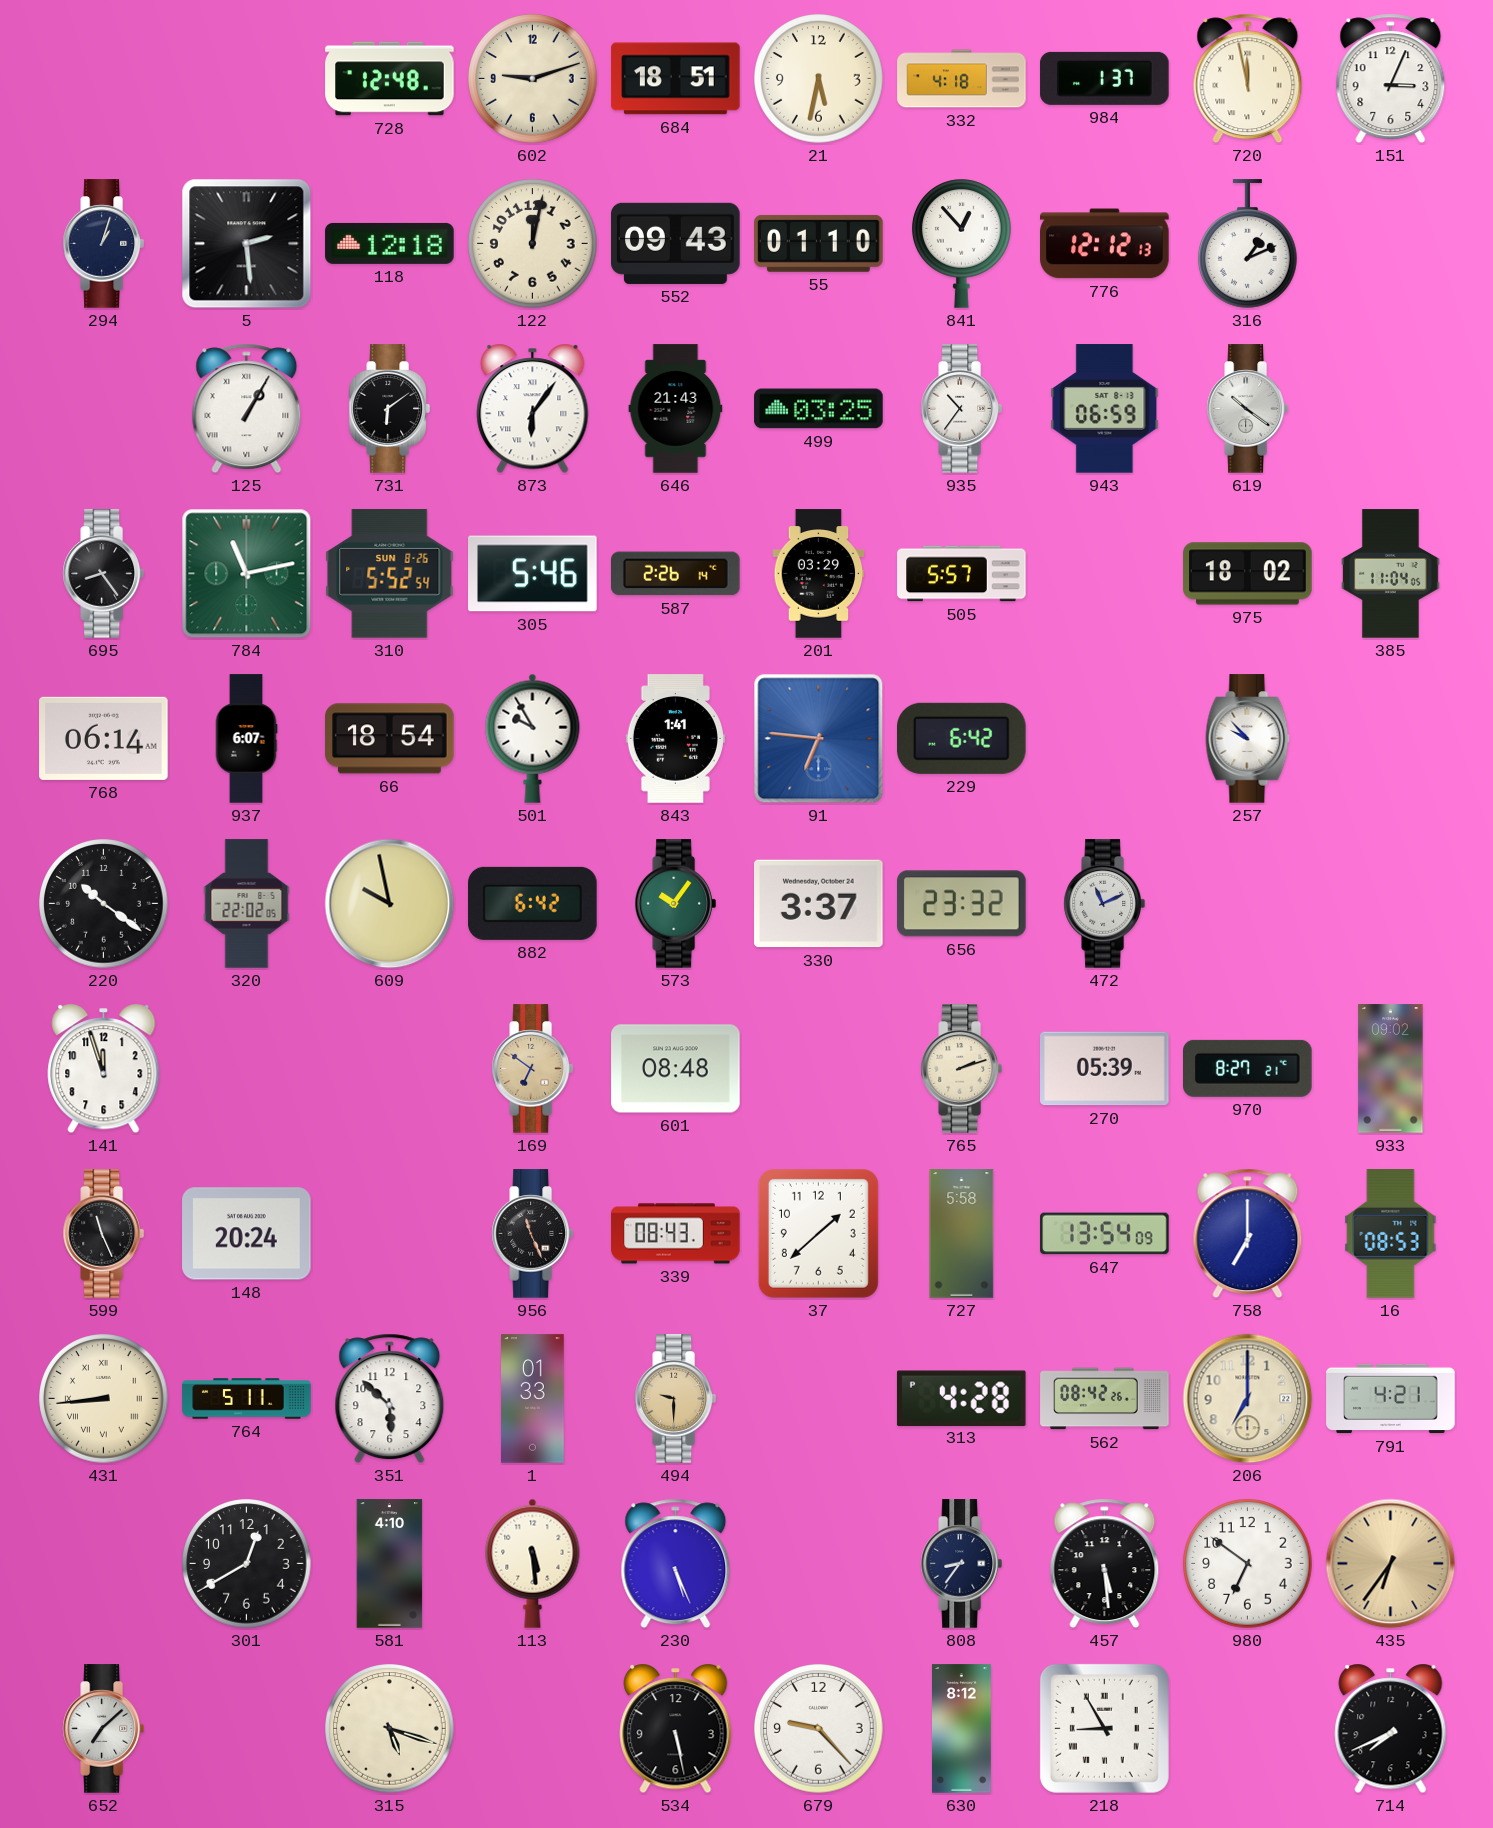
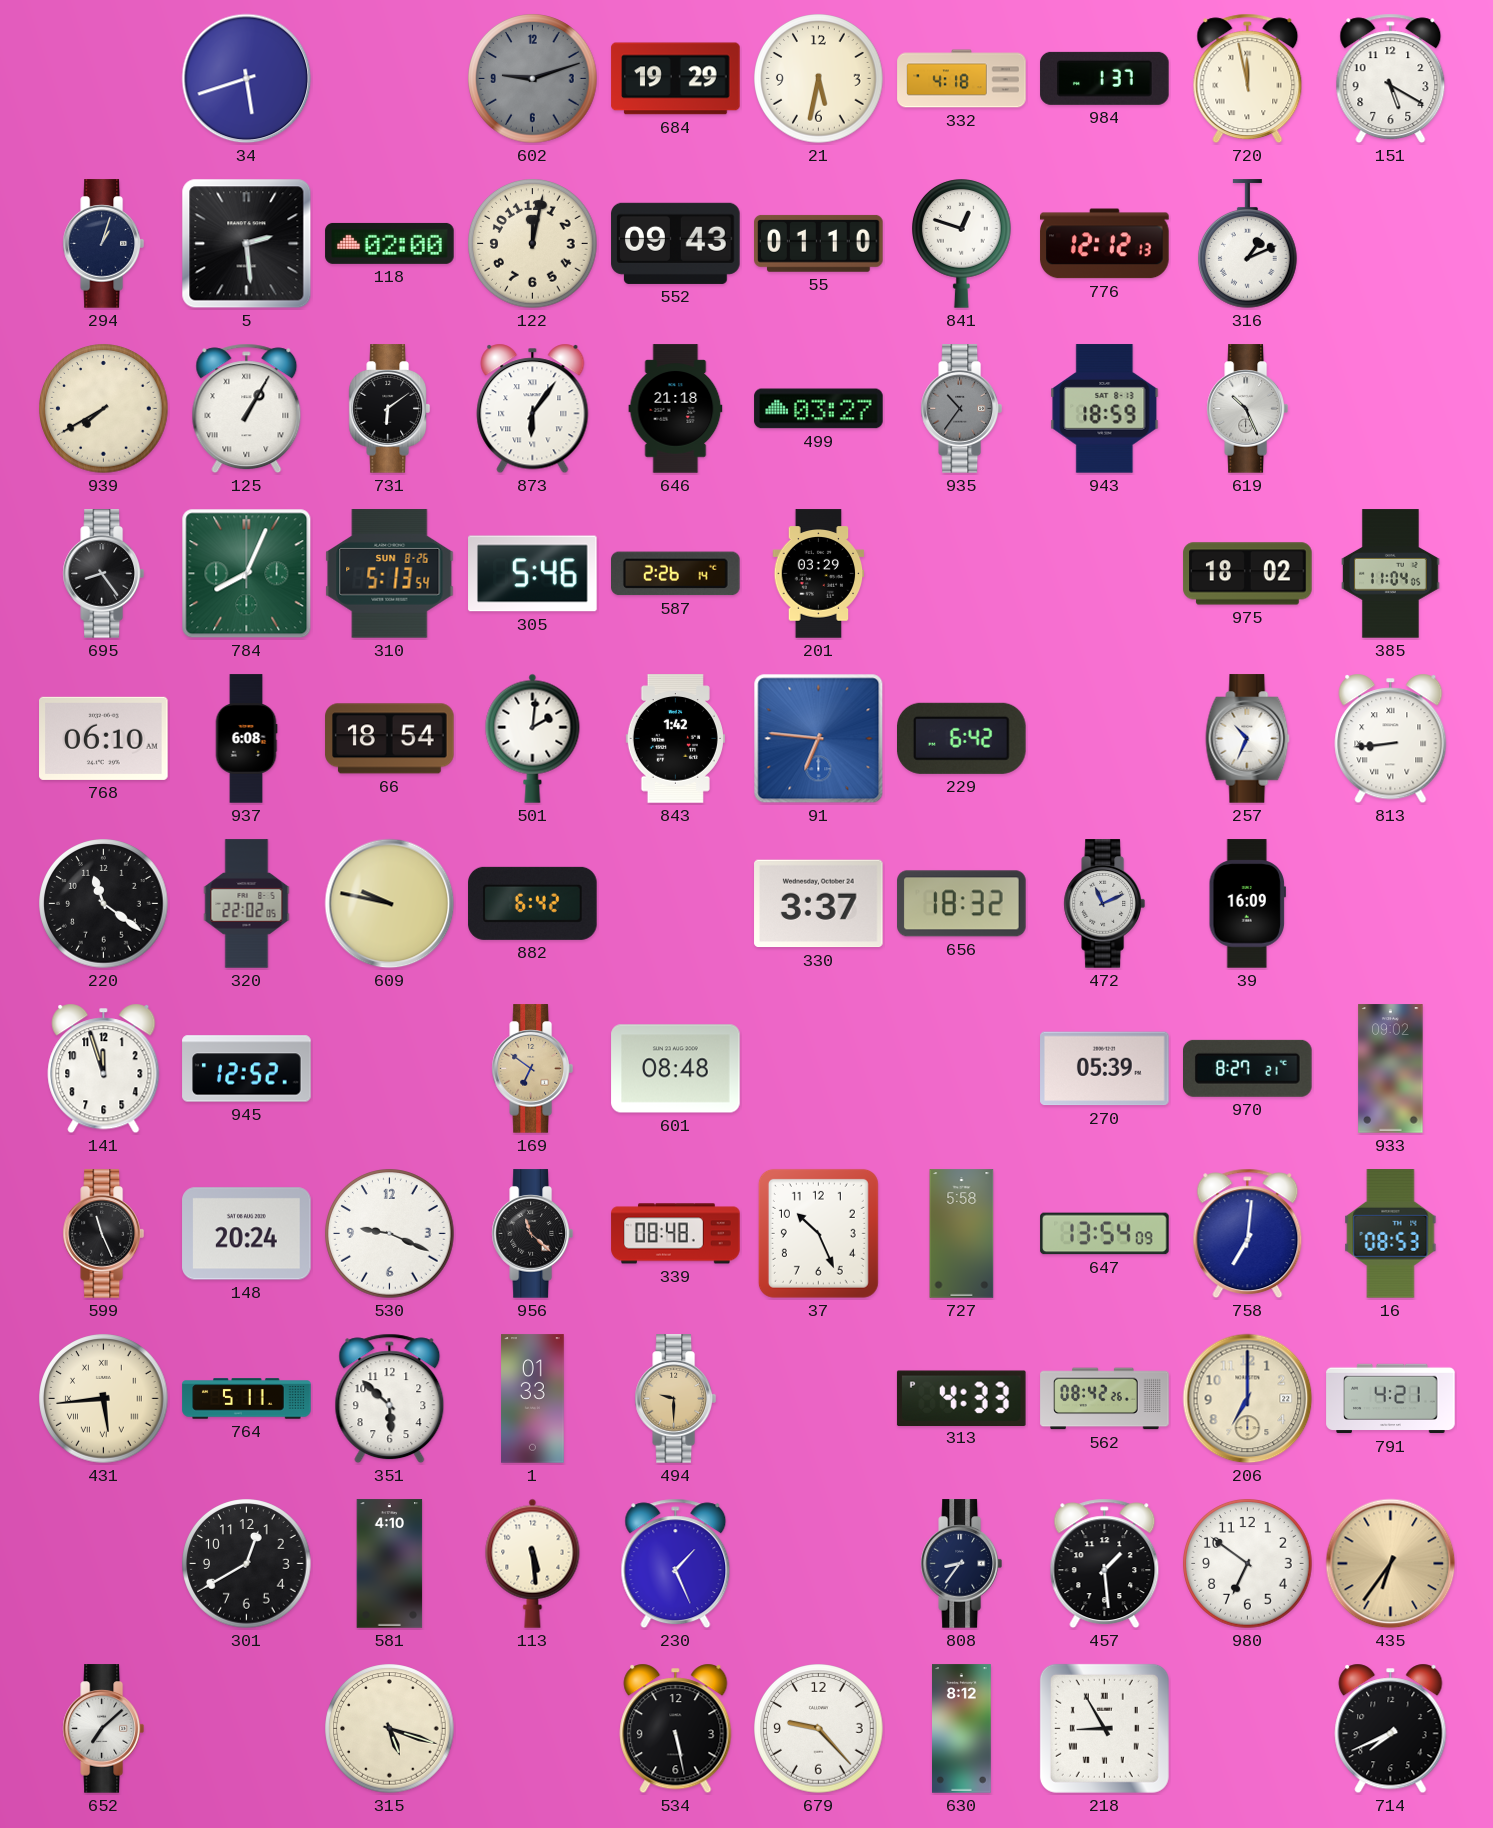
34: none -> 5:42 (247, 79)
728: 12:48 -> none (390, 79)
602 dial: cream -> grey (533, 79)
684: 18:51 -> 19:29 (676, 79)
151: 3:04 -> 5:20 (1391, 79)
118: 12:18 -> 02:00 (390, 243)
841: 12:53 -> 12:48 (962, 244)
939: none -> 7:40 (104, 409)
646: 21:43 -> 21:18 (676, 409)
499: 03:25 -> 03:27 (819, 409)
935 dial: white -> grey (961, 409)
943: 06:59 -> 18:59 (1105, 409)
619: 10:21 -> 10:26 (1247, 409)
784: 11:13 -> 8:04 (247, 574)
310: 5:52 -> 5:13 (390, 574)
505: 5:57 -> none (962, 574)
768: 06:14 -> 06:10 (104, 738)
937: 6:07 -> 6:08 (246, 739)
501: 9:55 -> 2:01 (533, 738)
843: 1:41 -> 1:42 (675, 739)
257: 9:53 -> 10:34 (1248, 739)
813: none -> 8:44 (1391, 739)
220: 10:21 -> 11:21 (104, 904)
609: 9:58 -> 9:47 (390, 904)
573: 10:06 -> none (675, 904)
656: 23:32 -> 18:32 (962, 904)
39: none -> 16:09 (1247, 904)
945: none -> 12:52 (247, 1069)
765: 2:12 -> none (961, 1069)
530: none -> 9:19 (390, 1234)
956: 11:26 -> 11:22 (532, 1234)
339: 08:43 -> 08:48 (676, 1234)
37: 1:38 -> 10:26 (818, 1233)
758: 7:00 -> 7:01 (1248, 1234)
431: 8:44 -> 5:44 (104, 1399)
313: 4:28 -> 4:33 (961, 1398)
230: 5:26 -> 1:26 (676, 1564)
457: 5:29 -> 1:29 (1105, 1564)
